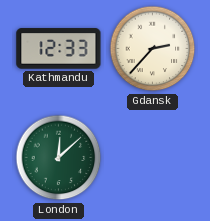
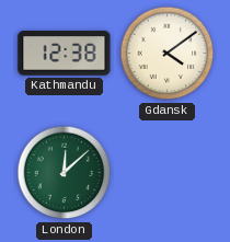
Kathmandu: 12:33 -> 12:38 (65, 54)
Gdansk: 2:37 -> 4:09 (168, 54)
